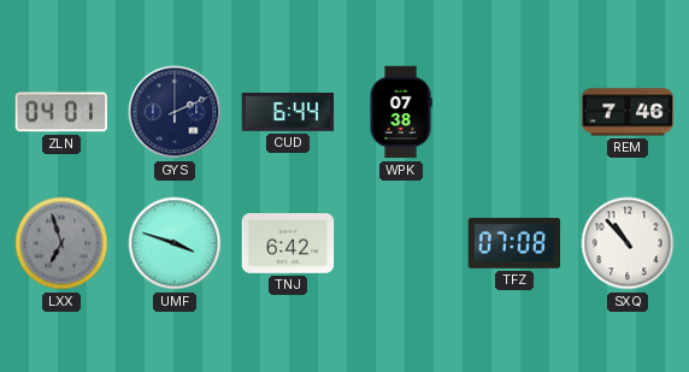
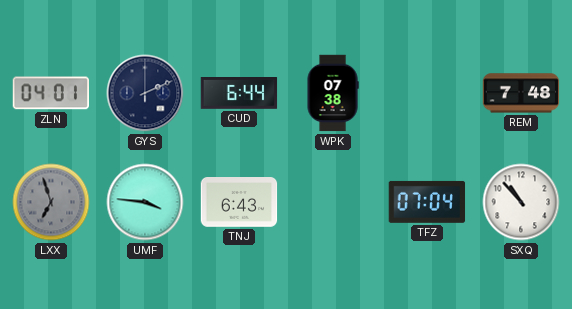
REM: 7:46 -> 7:48 (521, 93)
UMF: 3:48 -> 3:46 (145, 202)
TNJ: 6:42 -> 6:43 (239, 203)
TFZ: 07:08 -> 07:04 (427, 202)
